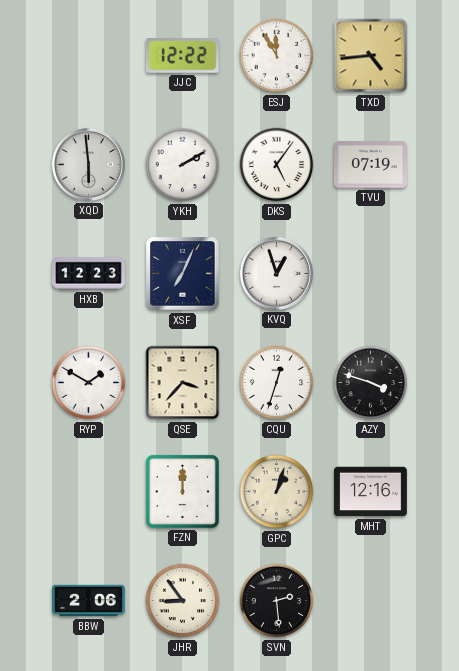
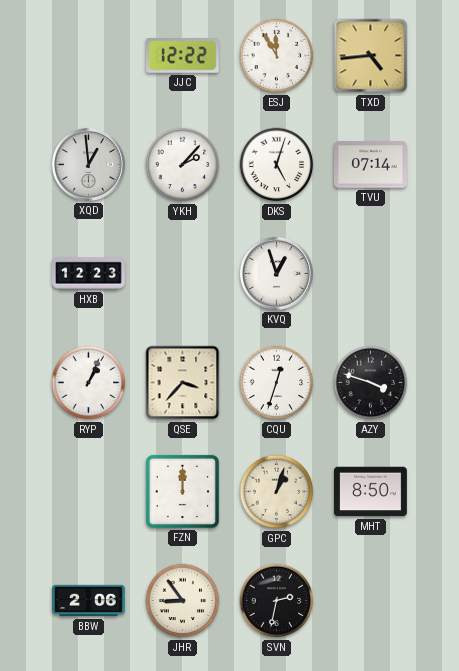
XQD: 5:59 -> 12:59 (88, 164)
YKH: 2:10 -> 2:07 (183, 165)
DKS: 5:06 -> 5:03 (277, 165)
TVU: 07:19 -> 07:14 (371, 165)
XSF: 7:04 -> none (183, 274)
RYP: 1:50 -> 1:04 (89, 383)
MHT: 12:16 -> 8:50 (371, 492)
SVN: 2:29 -> 2:32 (277, 601)
